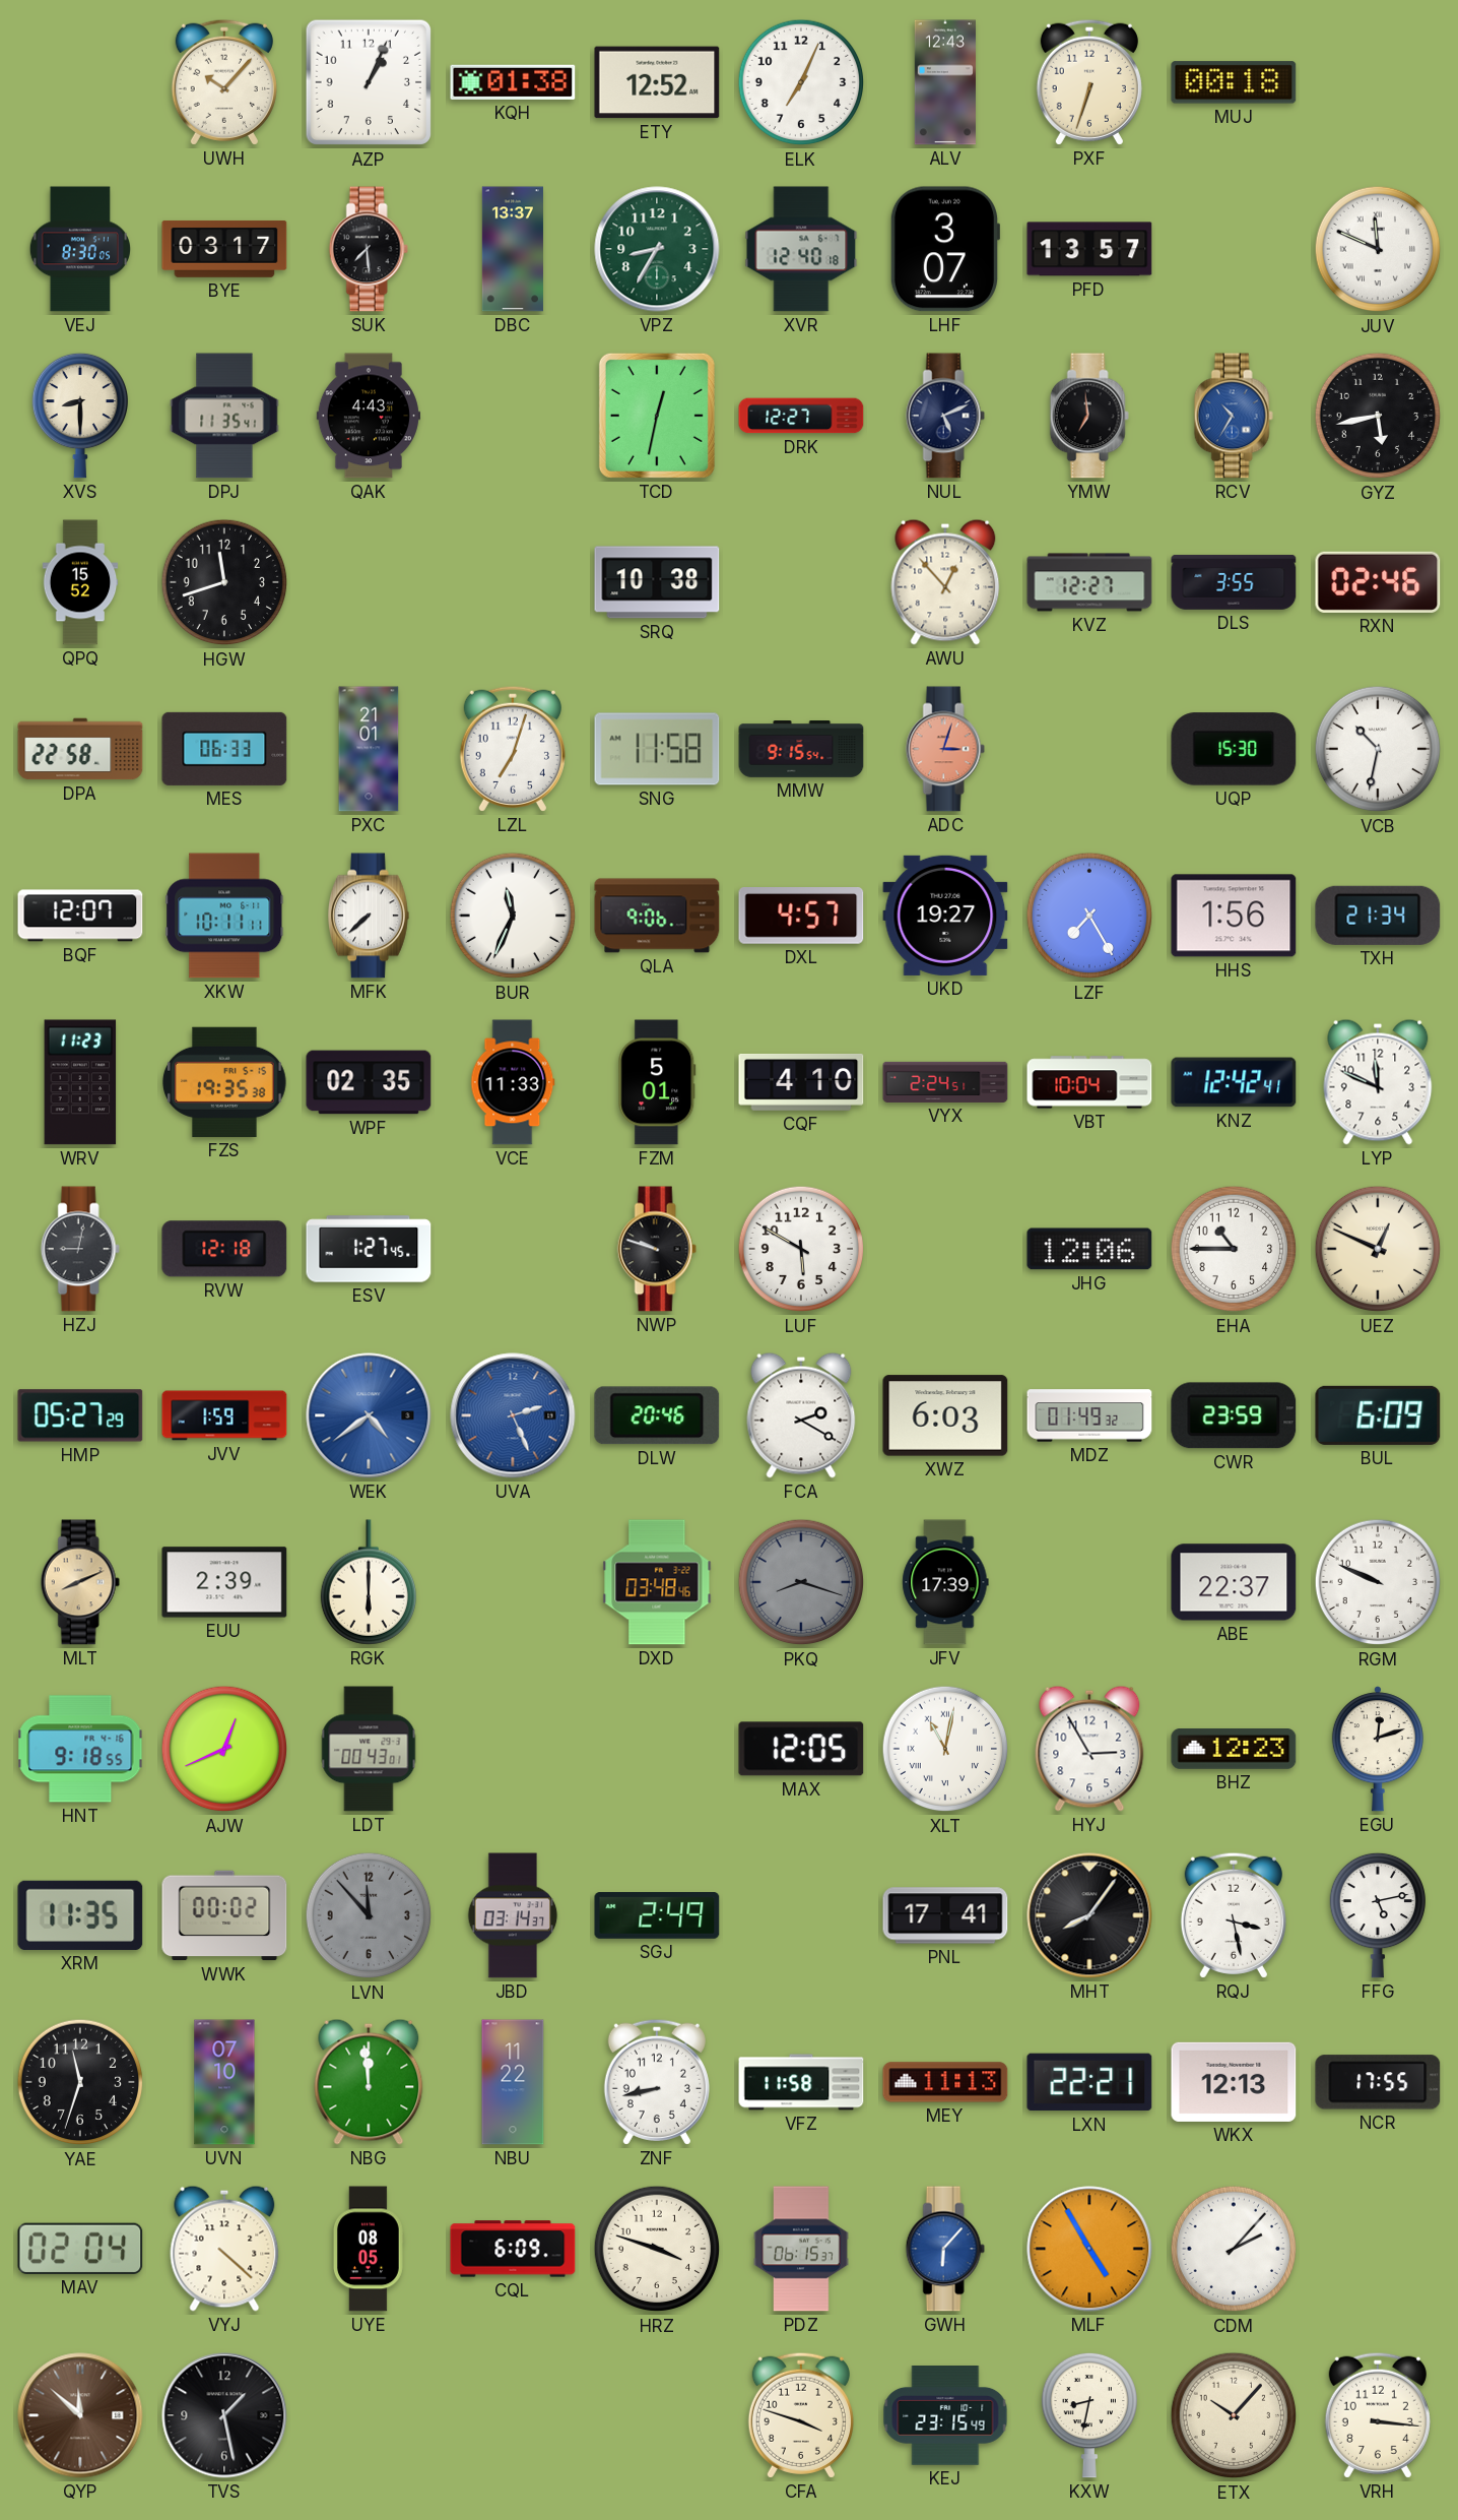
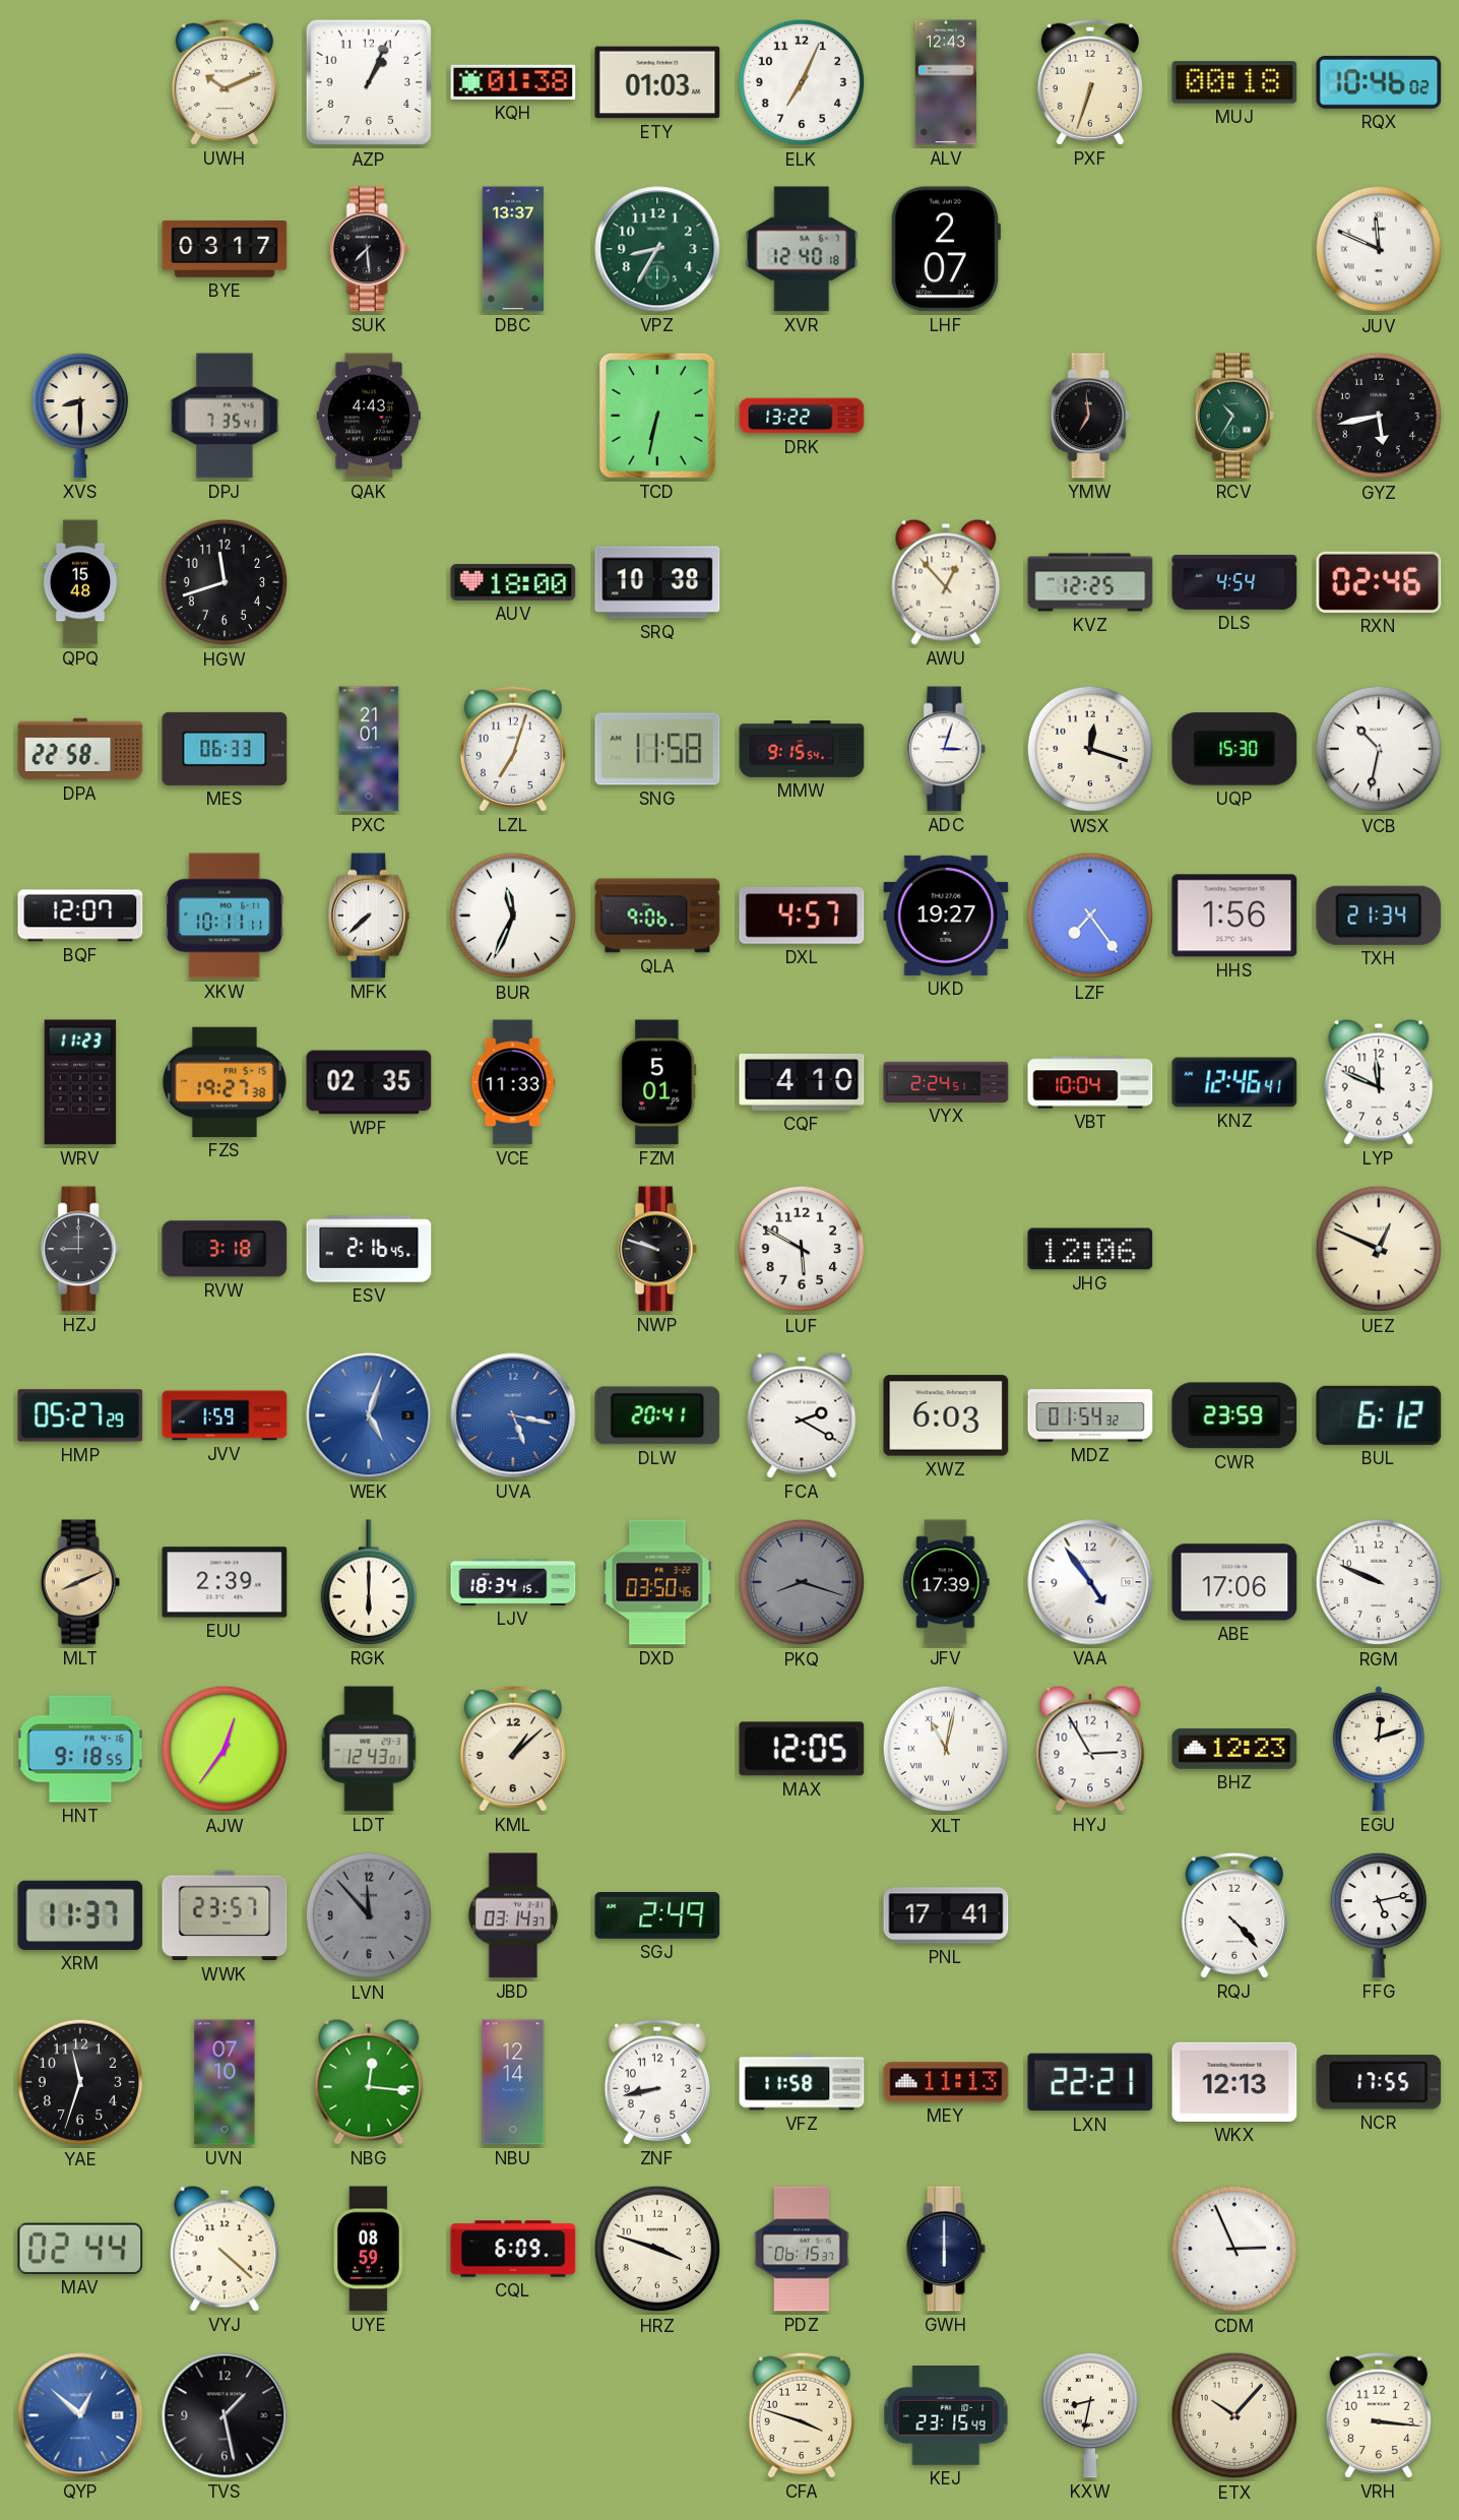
UWH: 10:07 -> 10:11 (225, 82)
ETY: 12:52 -> 01:03 (657, 82)
RQX: none -> 10:46 (1379, 82)
VEJ: 8:30 -> none (80, 249)
LHF: 3:07 -> 2:07 (945, 249)
PFD: 13:57 -> none (1089, 249)
DPJ: 11:35 -> 7:35 (225, 416)
TCD: 12:32 -> 6:32 (657, 416)
DRK: 12:27 -> 13:22 (802, 416)
NUL: 5:11 -> none (945, 416)
RCV dial: blue -> green (1234, 416)
QPQ: 15:52 -> 15:48 (80, 582)
AUV: none -> 18:00 (513, 583)
KVZ: 12:27 -> 12:25 (1090, 582)
DLS: 3:55 -> 4:54 (1234, 582)
ADC dial: salmon -> white (946, 749)
WSX: none -> 12:18 (1090, 749)
LZF: 7:25 -> 7:24 (1090, 916)
FZS: 19:35 -> 19:27 (225, 1082)
KNZ: 12:42 -> 12:46 (1234, 1082)
HZJ: 9:02 -> 9:00 (80, 1249)
RVW: 12:18 -> 3:18 (225, 1249)
ESV: 1:27 -> 2:16 (369, 1249)
EHA: 10:45 -> none (1234, 1249)
WEK: 4:39 -> 5:03 (369, 1415)
UVA: 2:26 -> 5:17 (513, 1415)
DLW: 20:46 -> 20:41 (657, 1415)
MDZ: 01:49 -> 01:54 (1090, 1415)
BUL: 6:09 -> 6:12 (1379, 1415)
LJV: none -> 18:34 (513, 1582)
DXD: 03:48 -> 03:50 (657, 1582)
VAA: none -> 4:54 (1090, 1582)
ABE: 22:37 -> 17:06 (1234, 1582)
AJW: 12:41 -> 12:36 (225, 1749)
LDT: 00:43 -> 12:43 (369, 1749)
KML: none -> 1:08 (513, 1749)
XRM: 11:35 -> 11:37 (80, 1915)
WWK: 00:02 -> 23:57 (225, 1915)
MHT: 8:06 -> none (1089, 1915)
RQJ: 3:28 -> 4:23 (1234, 1915)
NBG: 11:59 -> 12:16 (369, 2082)
NBU: 11:22 -> 12:14 (513, 2082)
MAV: 02:04 -> 02:44 (80, 2249)
UYE: 08:05 -> 08:59 (370, 2249)
GWH: 6:07 -> 6:00 (946, 2249)
GWH dial: blue -> navy (946, 2249)
MLF: 4:55 -> none (1089, 2249)
CDM: 2:07 -> 2:56 (1234, 2249)
QYP: 11:52 -> 12:52 (80, 2415)
QYP dial: brown -> blue (80, 2415)
